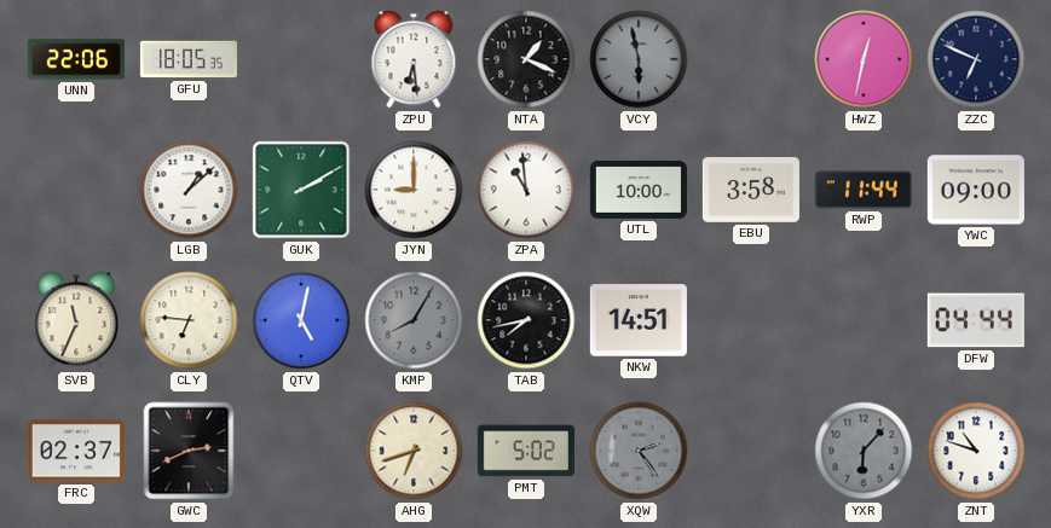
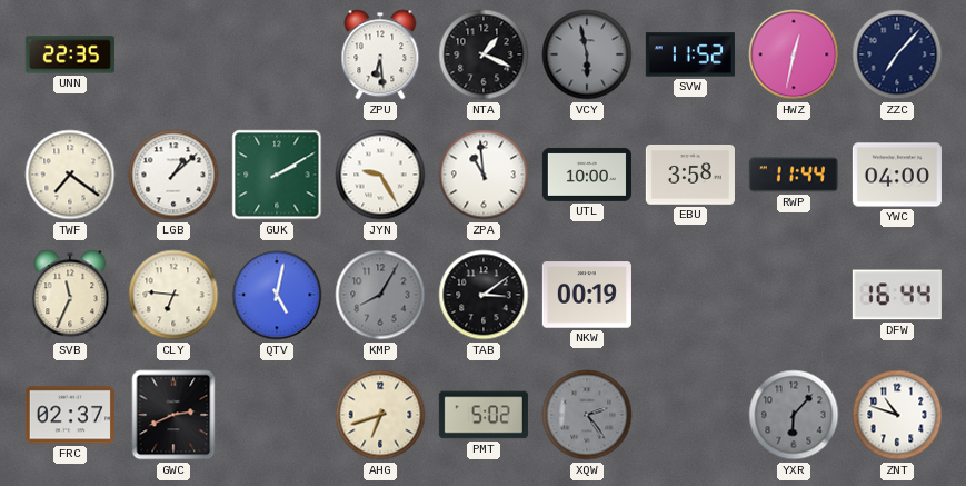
UNN: 22:06 -> 22:35 (70, 54)
GFU: 18:05 -> none (189, 59)
SVW: none -> 11:52 (690, 54)
ZZC: 6:49 -> 7:07 (897, 54)
TWF: none -> 7:21 (70, 175)
JYN: 9:00 -> 9:25 (380, 175)
YWC: 09:00 -> 04:00 (897, 175)
TAB: 7:43 -> 3:09 (484, 295)
NKW: 14:51 -> 00:19 (587, 295)
DFW: 04:44 -> 16:44 (897, 295)
